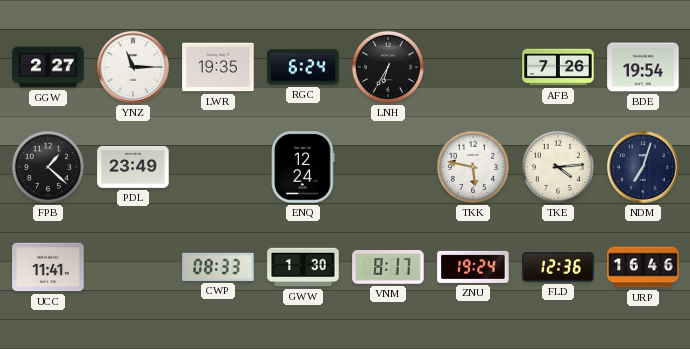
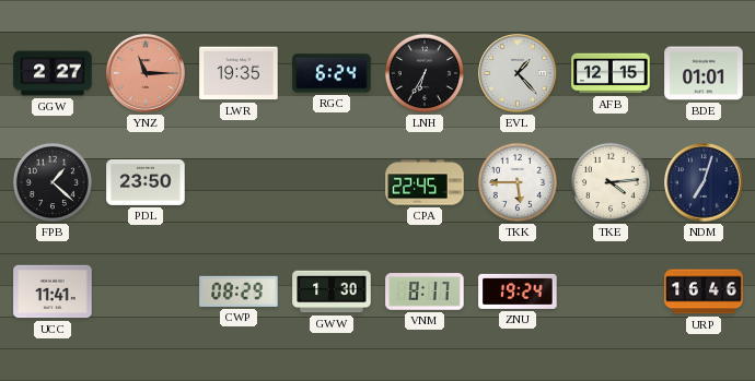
YNZ dial: white -> salmon (146, 73)
EVL: none -> 1:23 (518, 73)
AFB: 7:26 -> 12:15 (611, 73)
BDE: 19:54 -> 01:01 (704, 73)
PDL: 23:49 -> 23:50 (146, 182)
ENQ: 12:24 -> none (303, 167)
CPA: none -> 22:45 (425, 182)
TKK: 5:47 -> 5:45 (518, 182)
CWP: 08:33 -> 08:29 (239, 291)
FLD: 12:36 -> none (558, 267)
